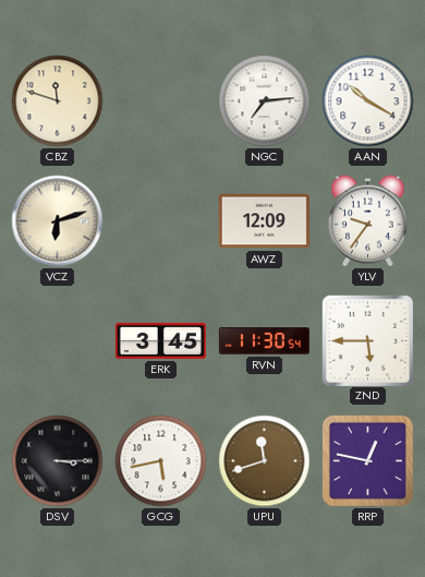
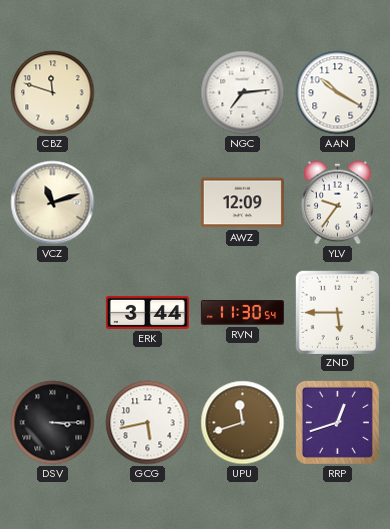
VCZ: 6:12 -> 11:12 (53, 203)
ERK: 3:45 -> 3:44 (147, 312)
RRP: 12:47 -> 12:42 (337, 422)
